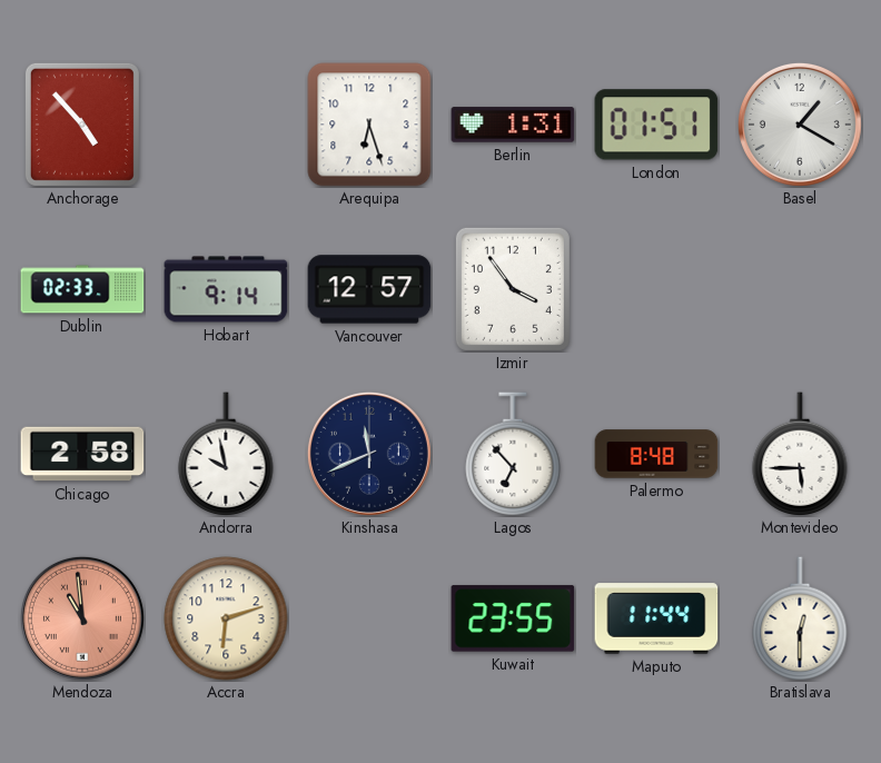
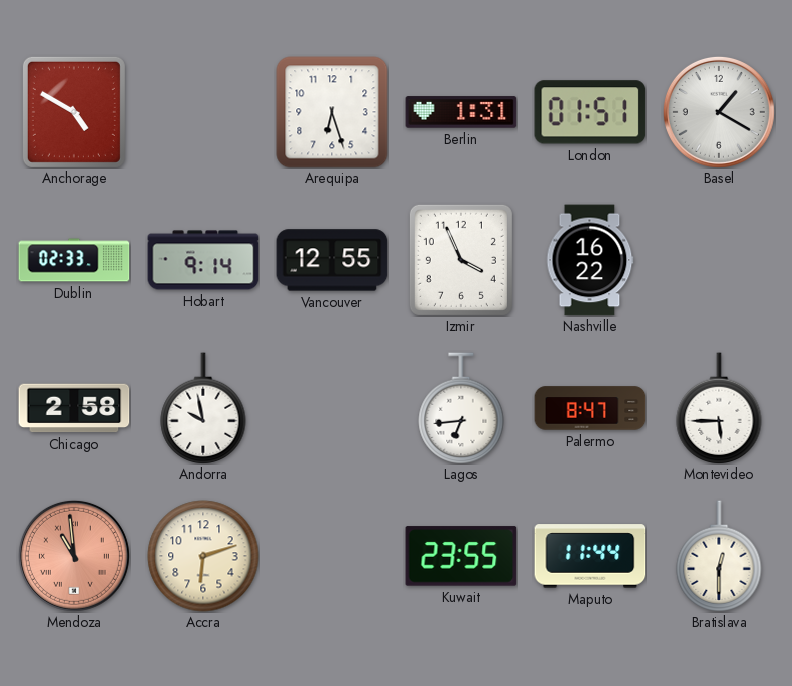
Anchorage: 4:53 -> 4:50 (74, 112)
Vancouver: 12:57 -> 12:55 (332, 260)
Izmir: 3:54 -> 3:56 (461, 260)
Nashville: none -> 16:22 (590, 260)
Kinshasa: 11:41 -> none (369, 454)
Lagos: 6:53 -> 6:44 (461, 408)
Palermo: 8:48 -> 8:47 (590, 408)
